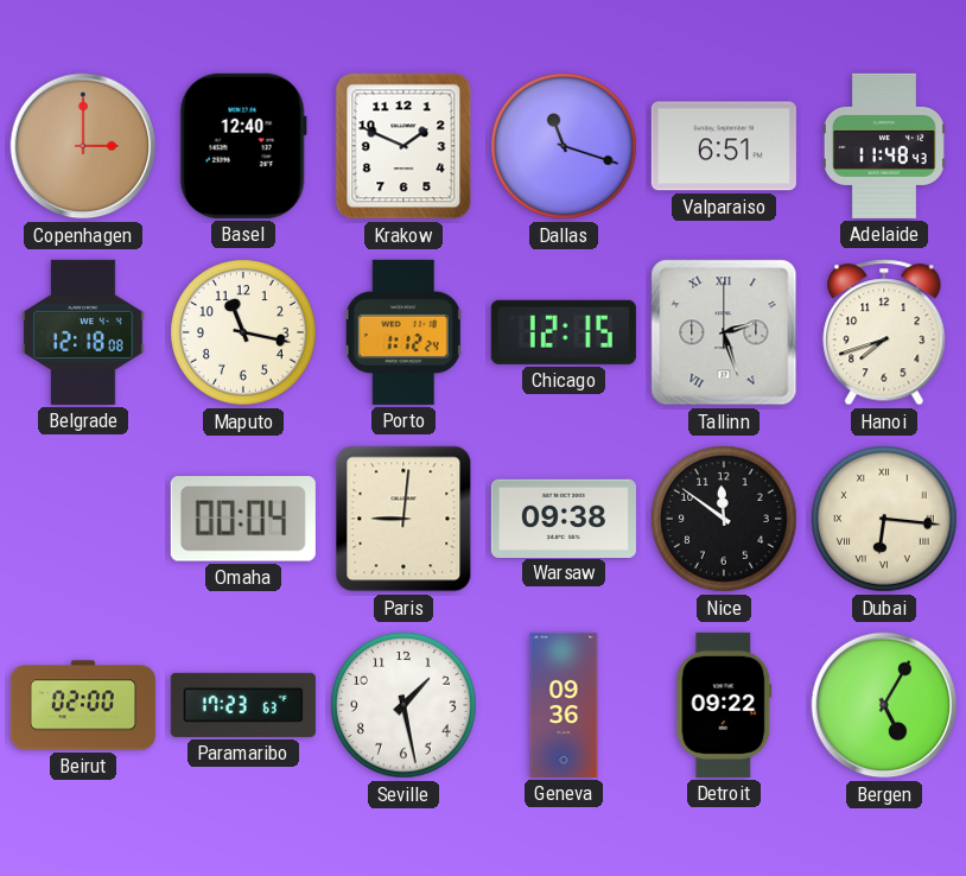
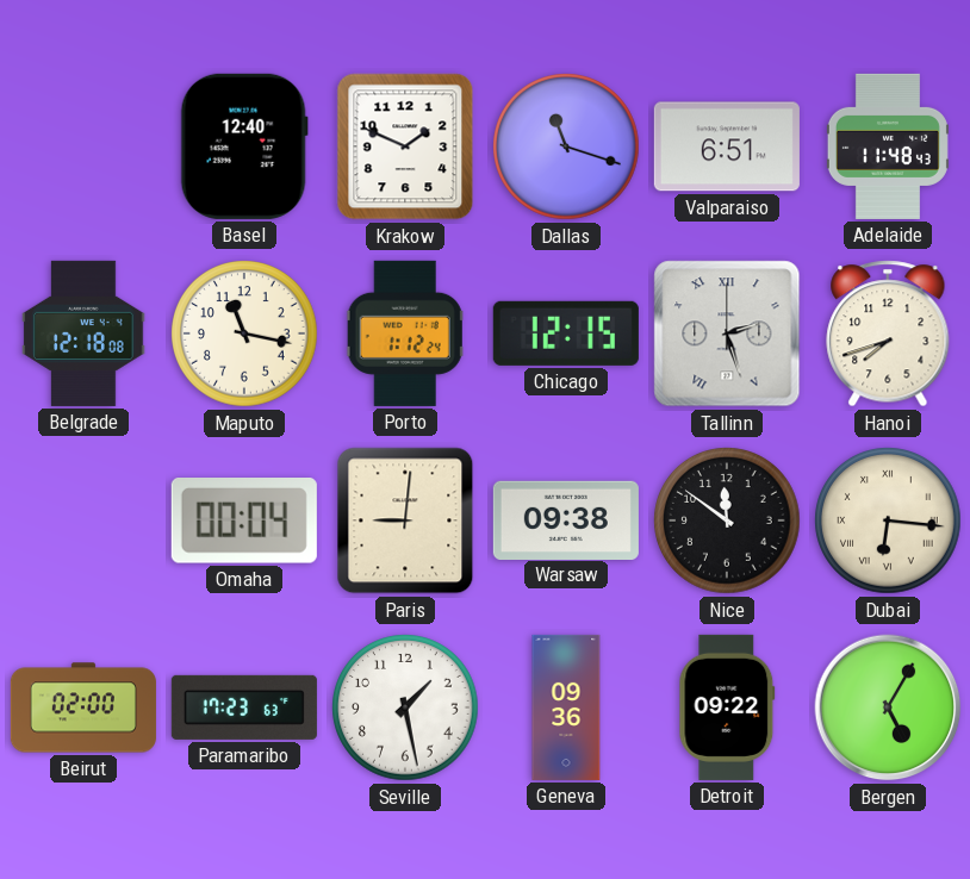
Copenhagen: 3:00 -> none (83, 146)
